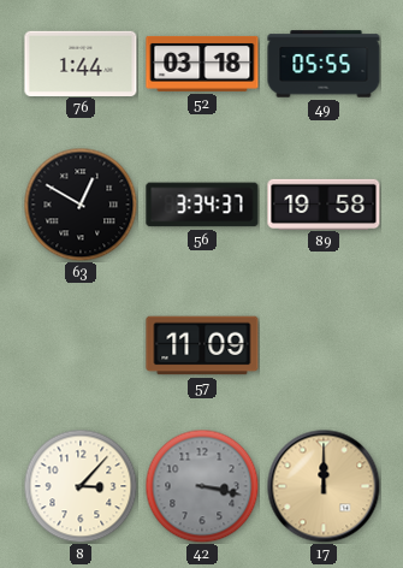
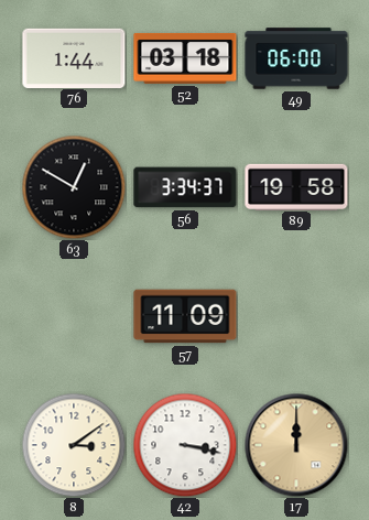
49: 05:55 -> 06:00 (296, 58)
8: 3:07 -> 3:09 (74, 445)
42 dial: grey -> white (185, 445)
